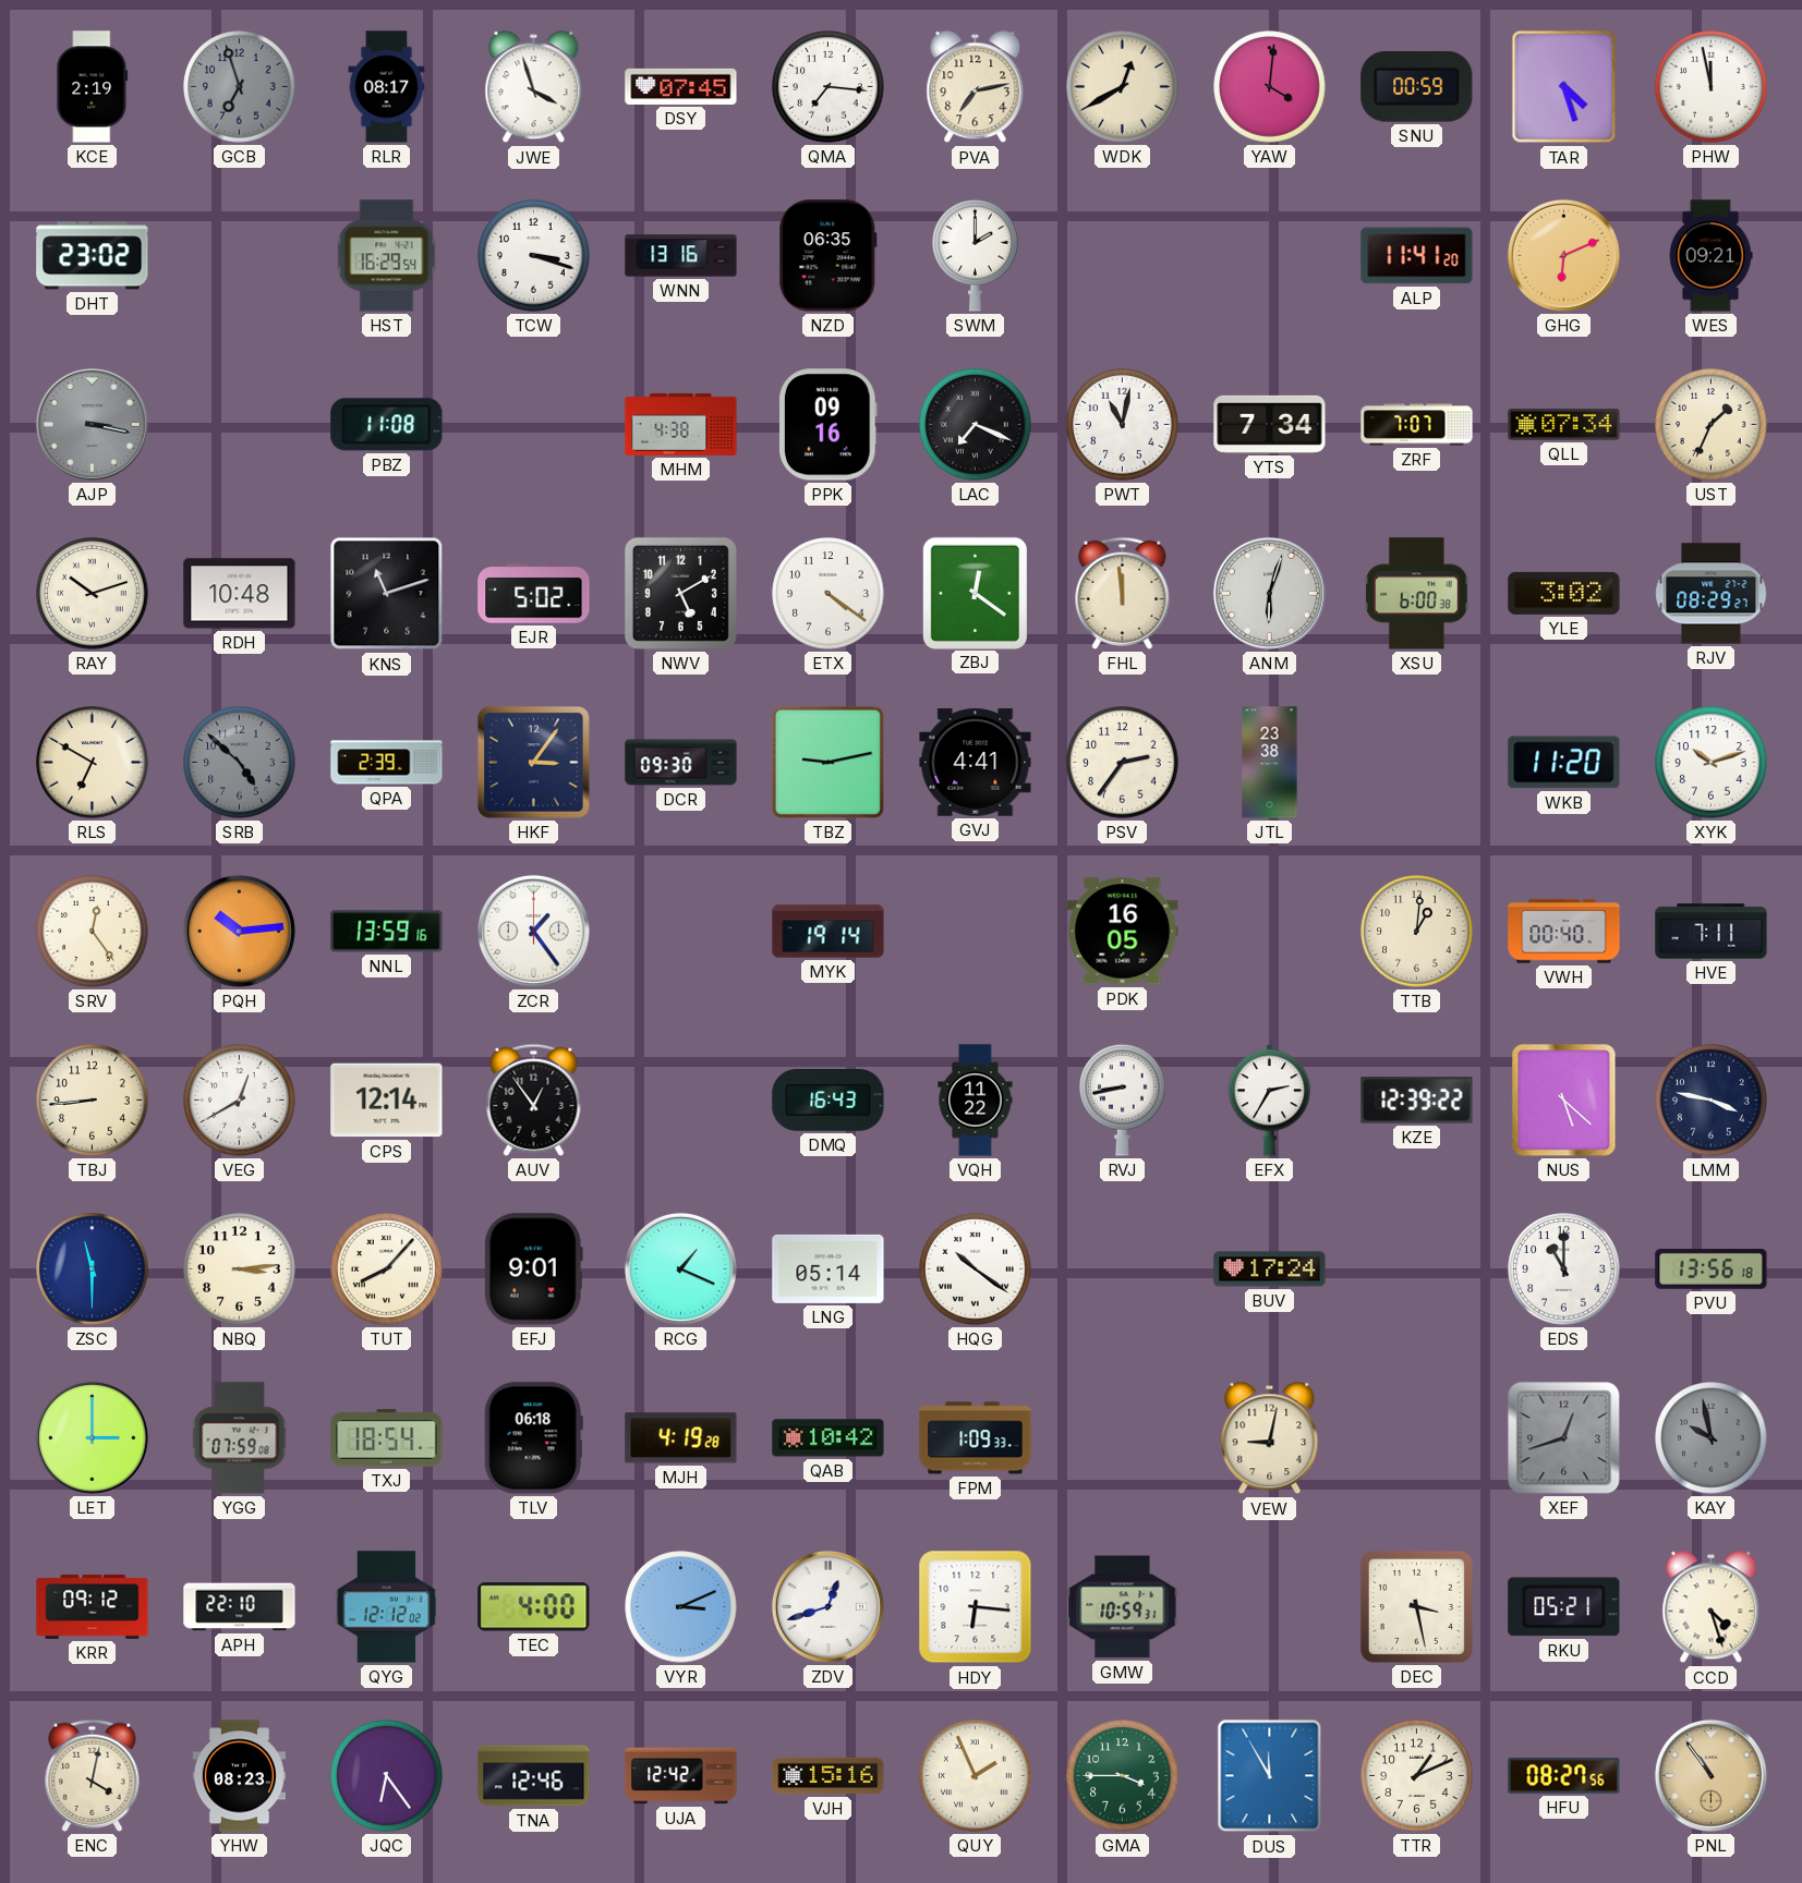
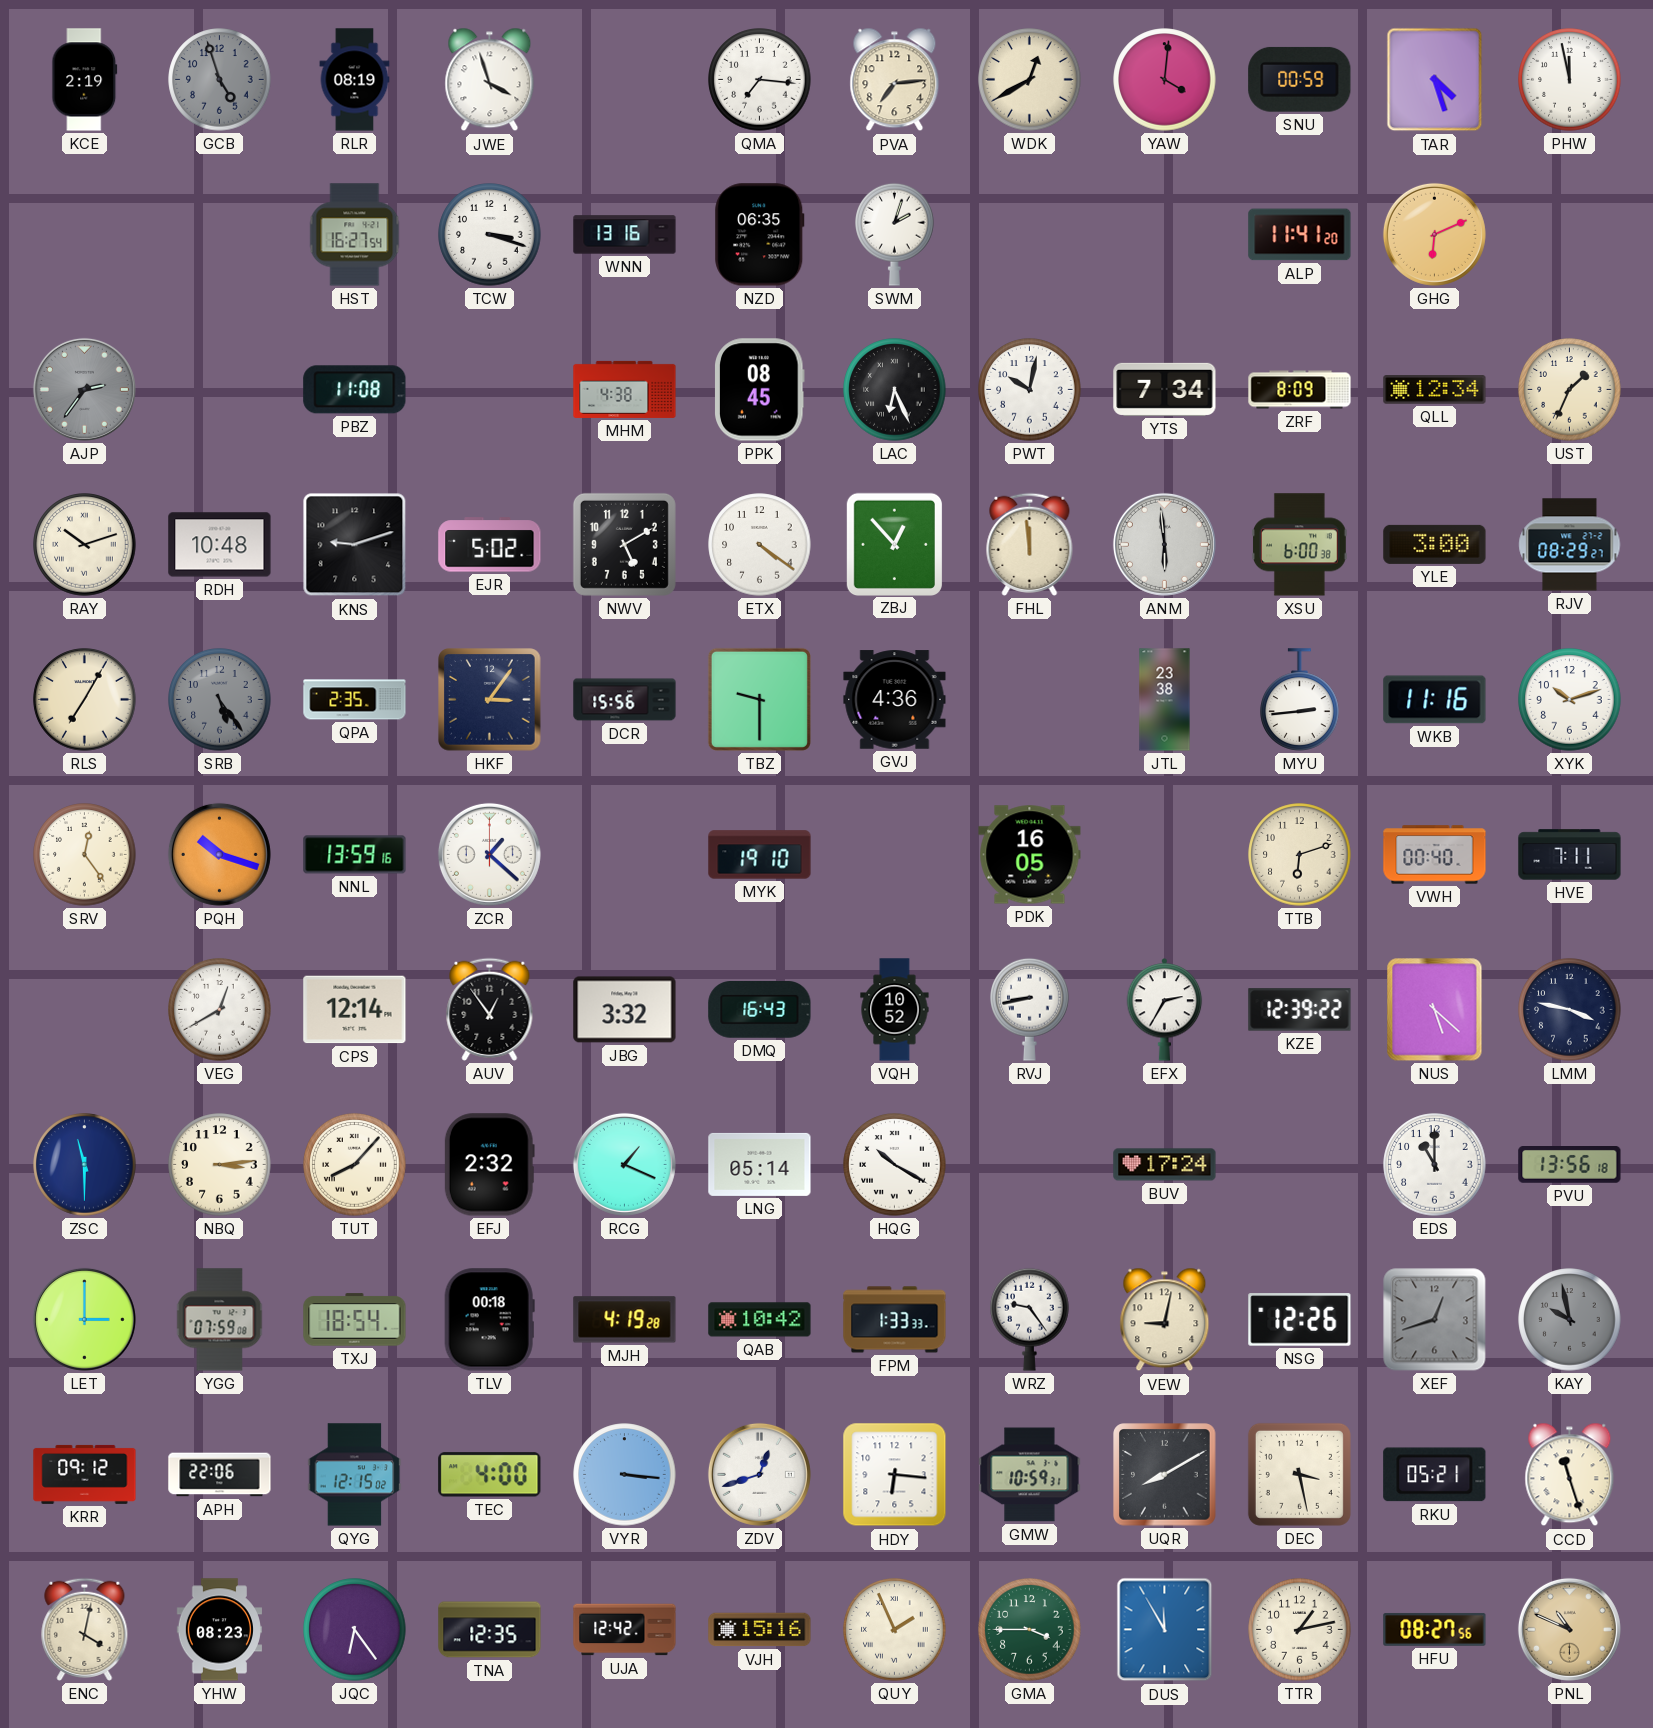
GCB: 6:57 -> 4:57 (220, 80)
RLR: 08:17 -> 08:19 (355, 80)
DSY: 07:45 -> none (681, 86)
PVA: 7:13 -> 7:14 (895, 80)
DHT: 23:02 -> none (93, 256)
HST: 16:29 -> 16:27 (355, 235)
SWM: 2:00 -> 2:03 (895, 234)
WES: 09:21 -> none (1710, 256)
AJP: 3:17 -> 2:36 (84, 389)
PPK: 09:16 -> 08:45 (760, 390)
LAC: 7:19 -> 6:26 (895, 390)
PWT: 11:02 -> 10:02 (1030, 390)
ZRF: 7:07 -> 8:09 (1300, 390)
QLL: 07:34 -> 12:34 (1435, 390)
KNS: 11:12 -> 9:12 (355, 545)
ZBJ: 12:21 -> 12:53 (894, 544)
ANM: 6:03 -> 5:59 (1164, 544)
YLE: 3:02 -> 3:00 (1435, 544)
RLS: 6:50 -> 7:05 (85, 700)
SRB: 4:52 -> 5:24 (220, 700)
QPA: 2:39 -> 2:35 (355, 700)
DCR: 09:30 -> 15:56 (625, 700)
TBZ: 9:13 -> 9:30 (759, 699)
GVJ: 4:41 -> 4:36 (895, 700)
PSV: 2:36 -> none (1123, 763)
MYU: none -> 2:44 (1300, 700)
WKB: 11:20 -> 11:16 (1435, 700)
PQH: 10:14 -> 10:18 (219, 854)
ZCR: 1:24 -> 1:22 (489, 854)
MYK: 19:14 -> 19:10 (760, 855)
TTB: 1:01 -> 6:12 (1300, 855)
TBJ: 8:44 -> none (93, 1101)
JBG: none -> 3:32 (625, 1010)
VQH: 11:22 -> 10:52 (895, 1010)
EFJ: 9:01 -> 2:32 (489, 1165)
HQG: 10:21 -> 10:20 (895, 1165)
TLV: 06:18 -> 00:18 (489, 1320)
FPM: 1:09 -> 1:33 (895, 1320)
WRZ: none -> 9:24 (1030, 1319)
NSG: none -> 12:26 (1300, 1320)
APH: 22:10 -> 22:06 (220, 1475)
QYG: 12:12 -> 12:15 (355, 1475)
VYR: 3:11 -> 3:16 (625, 1475)
UQR: none -> 8:10 (1165, 1475)
CCD: 4:27 -> 11:27 (1570, 1475)
TNA: 12:46 -> 12:35 (490, 1630)
TTR: 1:11 -> 1:13 (1300, 1630)
PNL: 10:54 -> 10:49 (1569, 1629)
